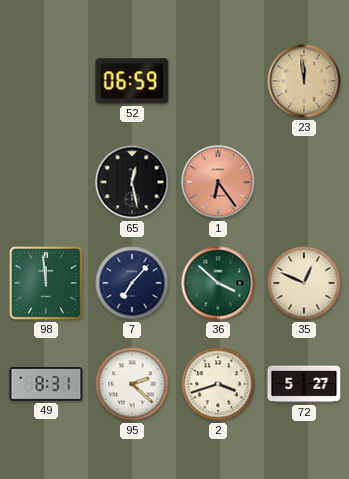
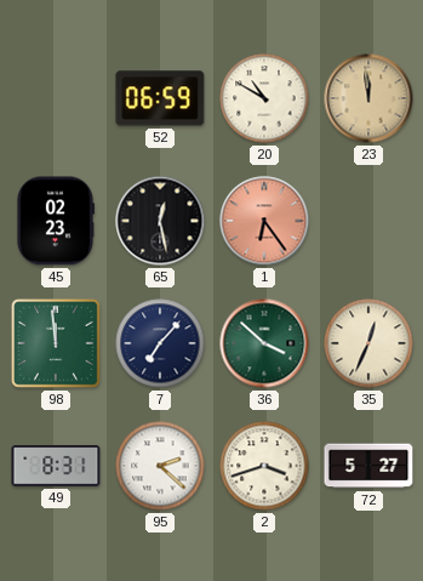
20: none -> 10:50 (264, 98)
45: none -> 02:23 (55, 221)
35: 12:49 -> 12:34 (368, 343)
